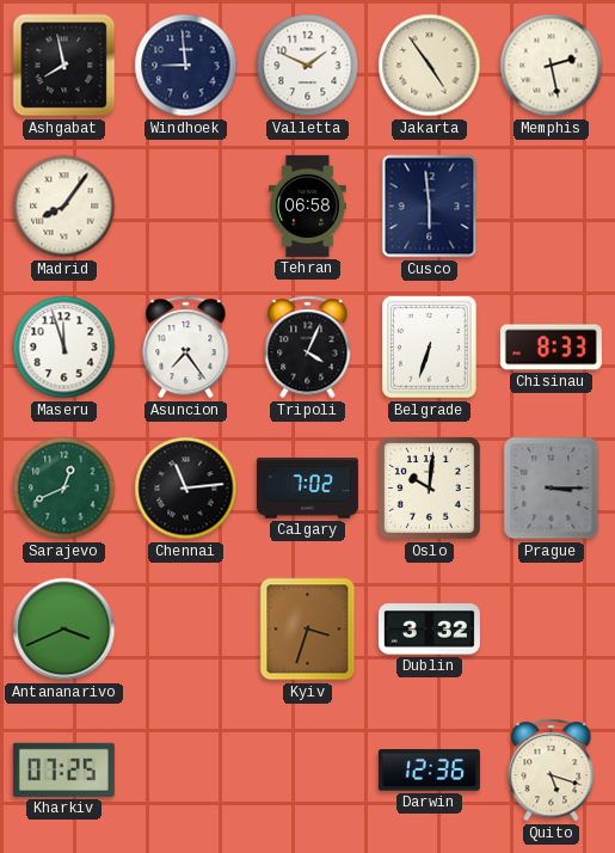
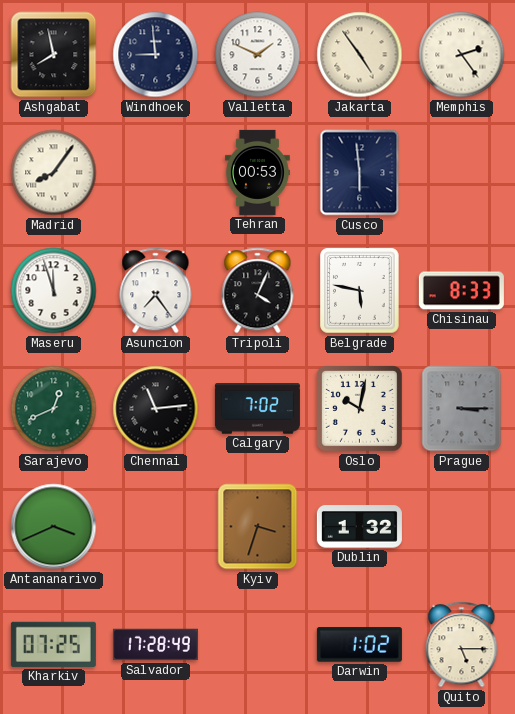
Memphis: 2:28 -> 2:24 (462, 55)
Tehran: 06:58 -> 00:53 (257, 172)
Belgrade: 6:33 -> 5:47 (360, 291)
Oslo: 10:01 -> 10:02 (360, 409)
Dublin: 3:32 -> 1:32 (359, 527)
Salvador: none -> 17:28 (155, 645)
Darwin: 12:36 -> 1:02 (359, 645)
Quito: 5:18 -> 5:15 (462, 645)
